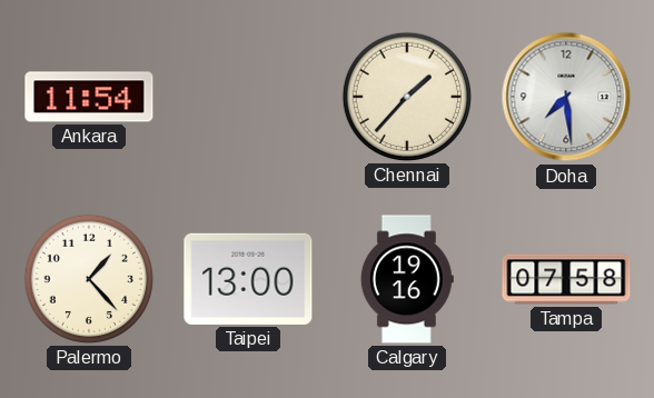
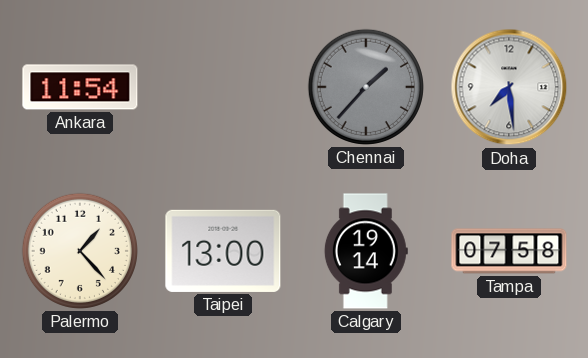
Chennai dial: cream -> grey (366, 87)
Calgary: 19:16 -> 19:14 (366, 251)
